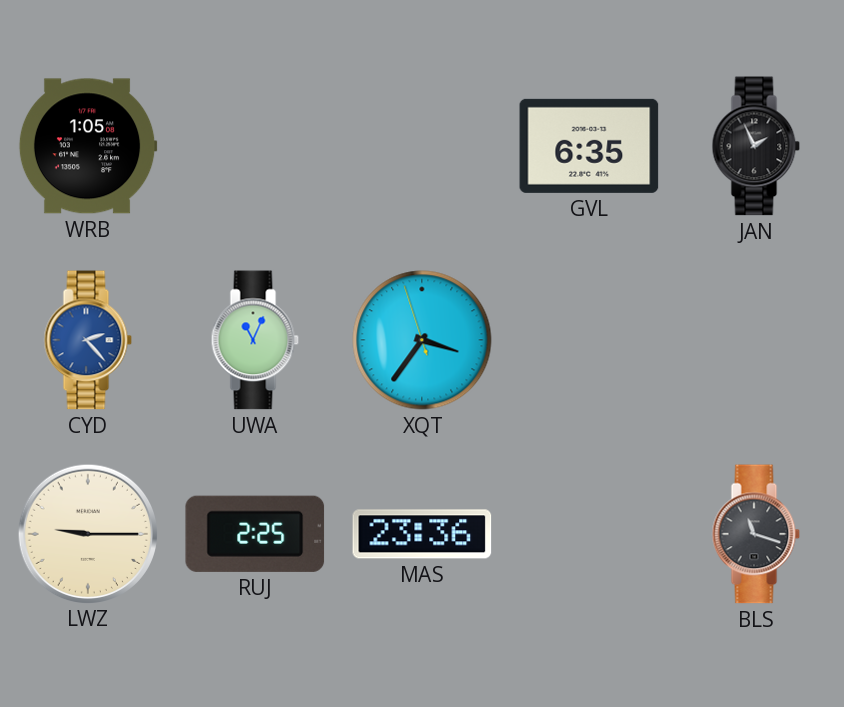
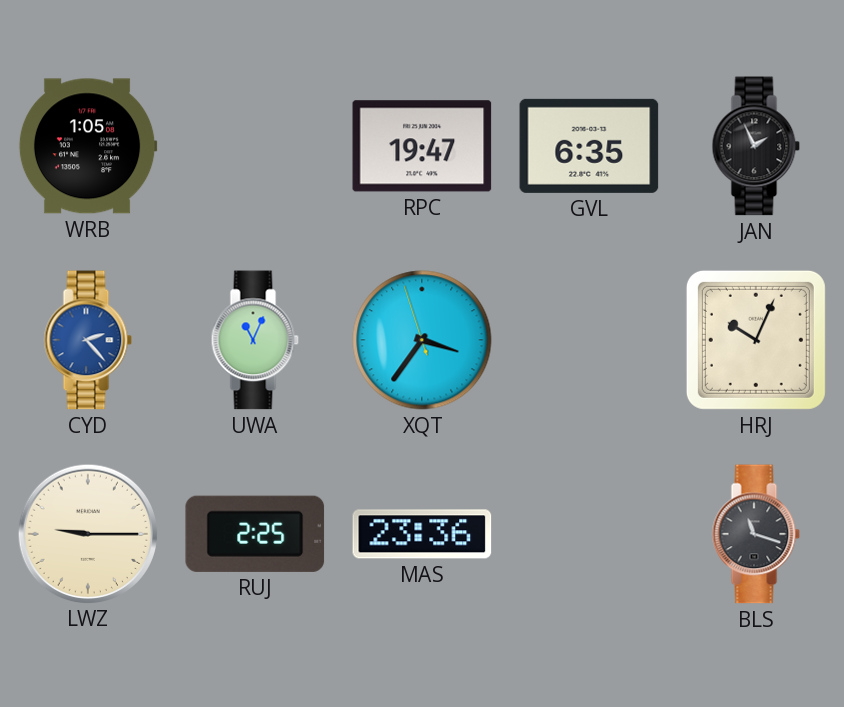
RPC: none -> 19:47 (422, 146)
HRJ: none -> 10:04 (756, 340)
